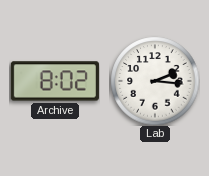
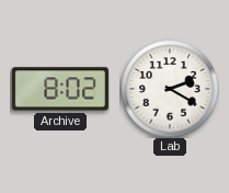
Lab: 2:16 -> 2:20 (170, 89)
